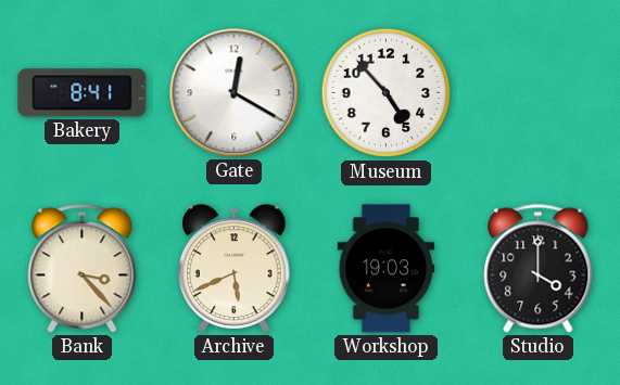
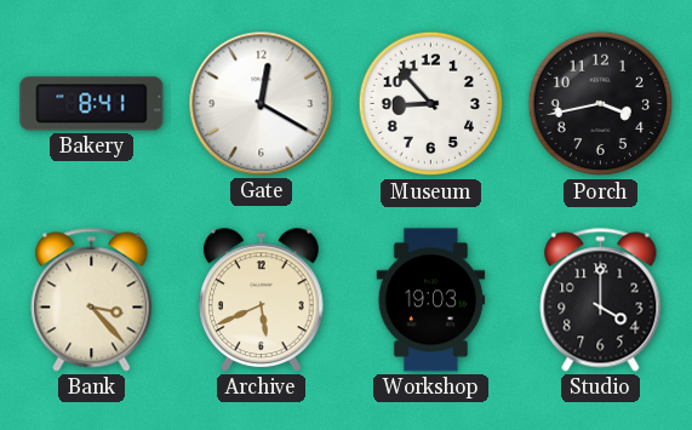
Museum: 4:53 -> 8:53 (431, 104)
Porch: none -> 3:43 (601, 104)
